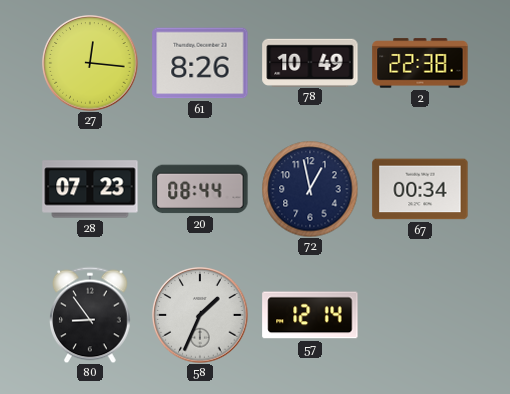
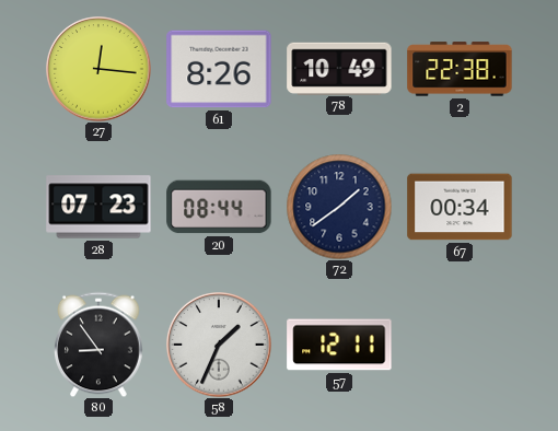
72: 12:58 -> 1:39 (339, 207)
57: 12:14 -> 12:11 (339, 345)
